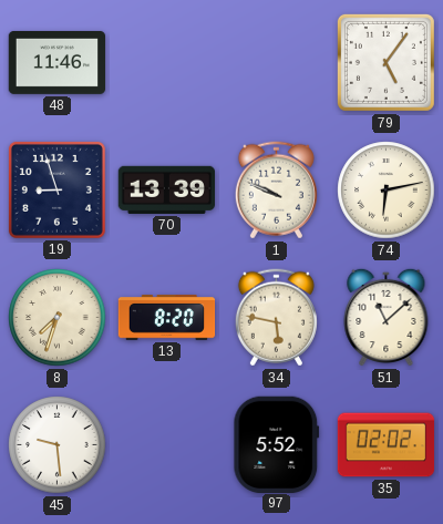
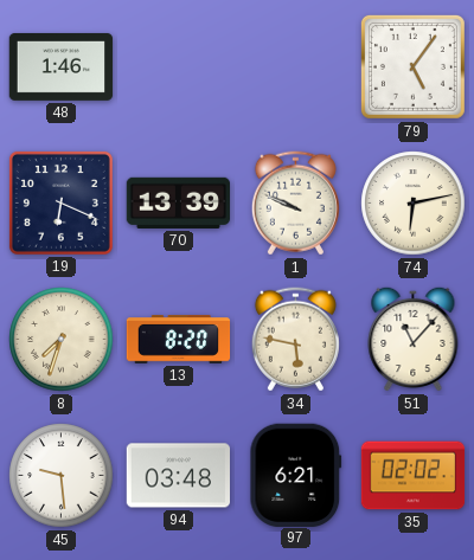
48: 11:46 -> 1:46 (62, 66)
19: 8:57 -> 6:19 (60, 202)
51: 11:08 -> 11:07 (414, 339)
94: none -> 03:48 (178, 476)
97: 5:52 -> 6:21 (296, 475)
